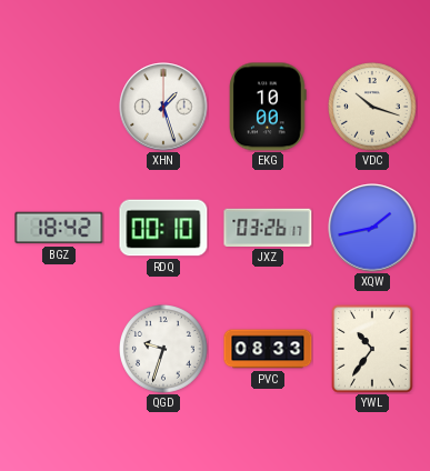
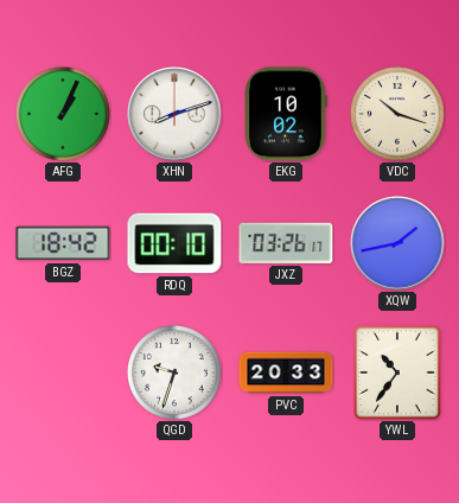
AFG: none -> 1:04 (64, 115)
XHN: 1:27 -> 8:12 (174, 114)
EKG: 10:00 -> 10:02 (286, 114)
PVC: 08:33 -> 20:33 (286, 373)
